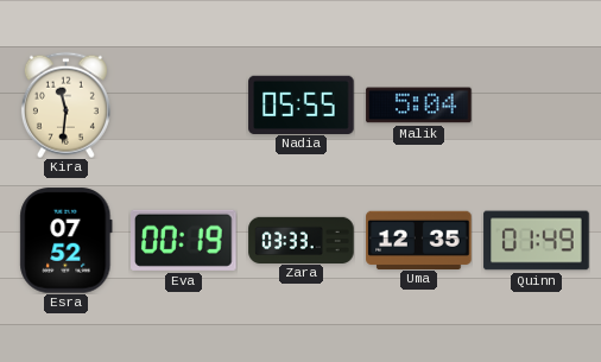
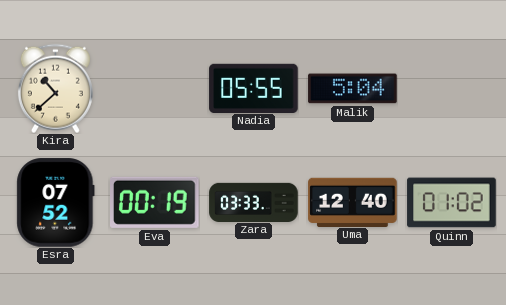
Kira: 11:31 -> 10:38 (55, 88)
Uma: 12:35 -> 12:40 (353, 202)
Quinn: 01:49 -> 01:02 (452, 203)
